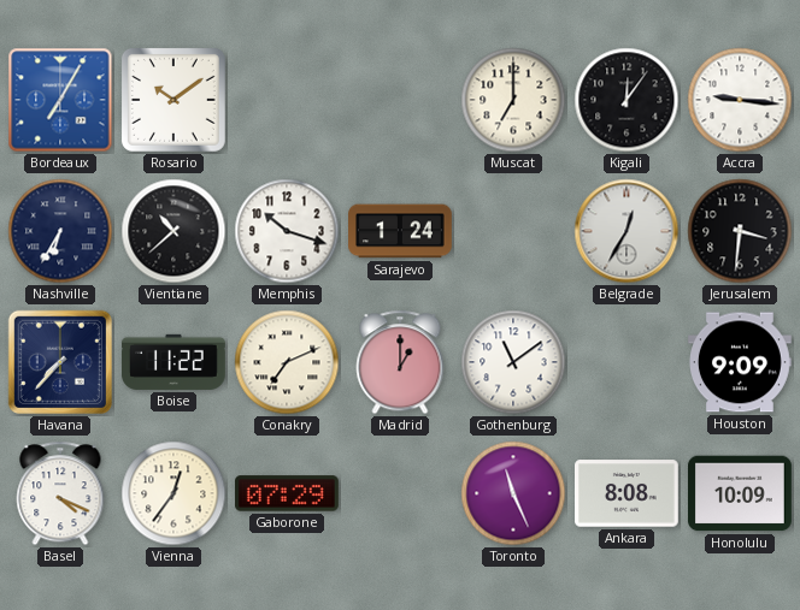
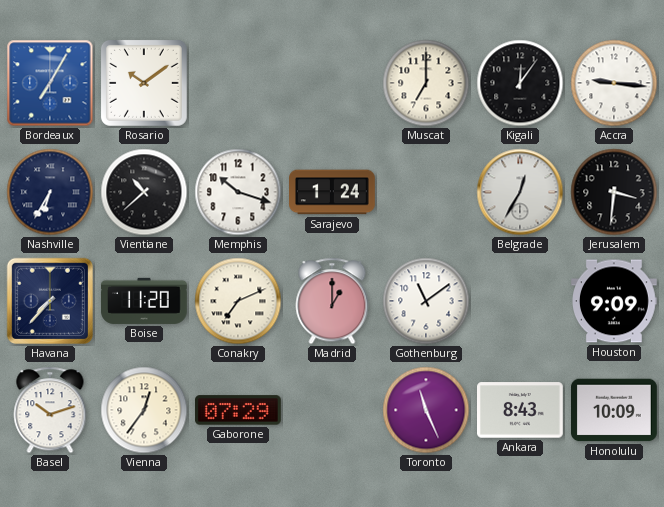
Boise: 11:22 -> 11:20 (145, 301)
Basel: 4:19 -> 10:12 (50, 410)
Ankara: 8:08 -> 8:43 (521, 410)
